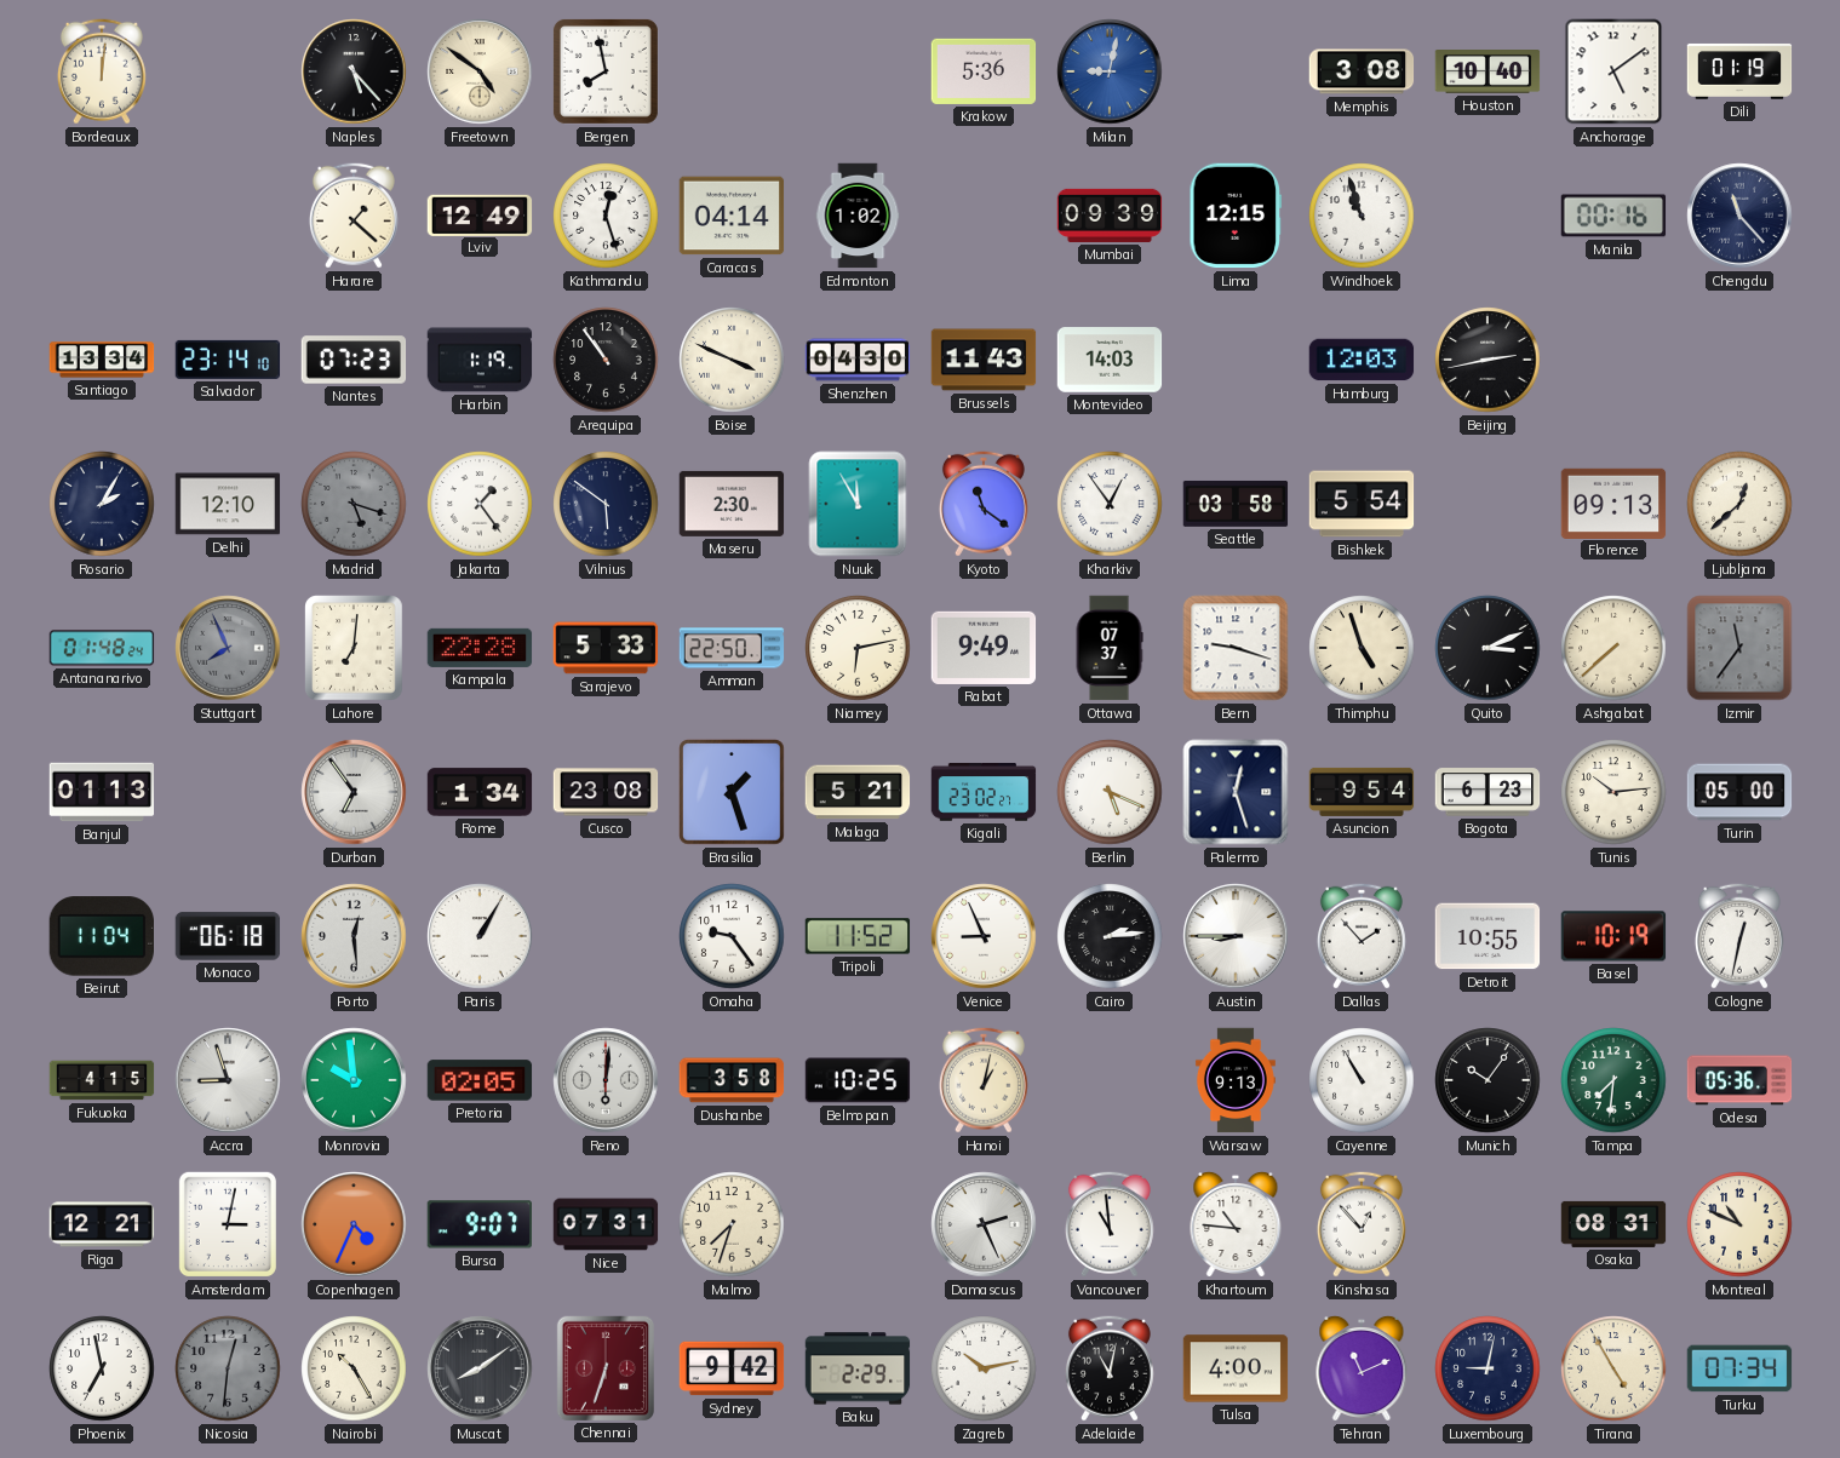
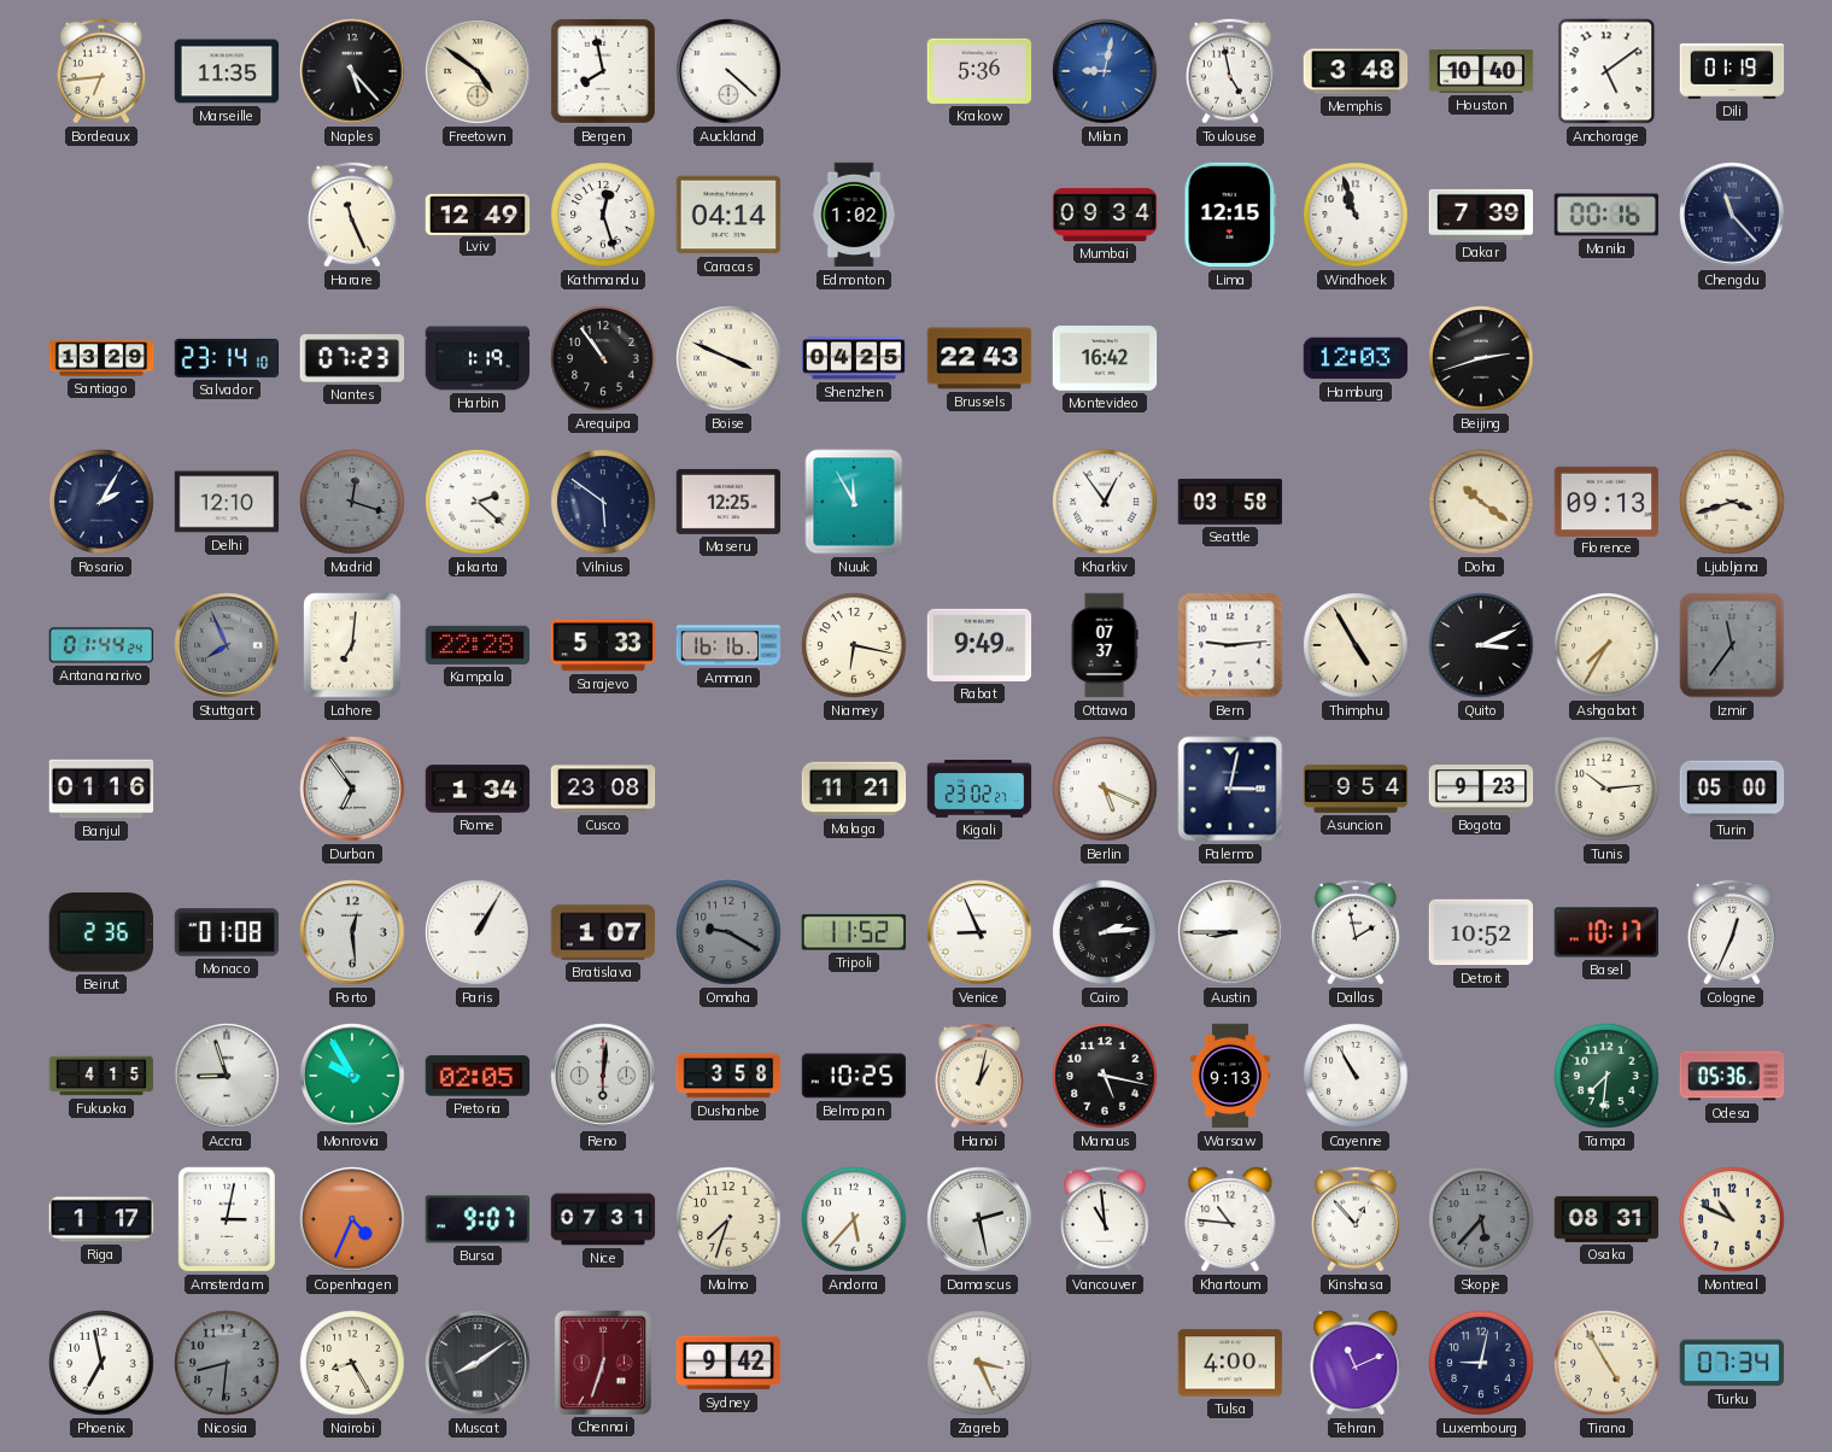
Bordeaux: 12:01 -> 6:44 (101, 71)
Marseille: none -> 11:35 (227, 71)
Auckland: none -> 4:22 (728, 71)
Toulouse: none -> 4:58 (1230, 71)
Memphis: 3:08 -> 3:48 (1356, 71)
Harare: 1:22 -> 11:26 (352, 215)
Mumbai: 09:39 -> 09:34 (1105, 215)
Dakar: none -> 7:39 (1481, 215)
Santiago: 13:34 -> 13:29 (101, 358)
Shenzhen: 04:30 -> 04:25 (854, 358)
Brussels: 11:43 -> 22:43 (979, 358)
Montevideo: 14:03 -> 16:42 (1105, 358)
Beijing: 2:43 -> 2:42 (1481, 358)
Madrid: 5:18 -> 12:18 (352, 502)
Jakarta: 1:24 -> 2:22 (478, 502)
Maseru: 2:30 -> 12:25 (728, 502)
Kyoto: 11:21 -> none (984, 504)
Bishkek: 5:54 -> none (1362, 504)
Doha: none -> 10:21 (1481, 502)
Ljubljana: 12:38 -> 3:42 (1732, 502)
Antananarivo: 01:48 -> 01:44 (101, 645)
Amman: 22:50 -> 16:16 (728, 645)
Niamey: 6:13 -> 6:17 (854, 645)
Bern: 9:18 -> 9:14 (1230, 645)
Thimphu: 4:57 -> 4:55 (1356, 645)
Ashgabat: 7:38 -> 7:35 (1606, 645)
Banjul: 01:13 -> 01:16 (101, 789)
Brasilia: 1:27 -> none (732, 792)
Malaga: 5:21 -> 11:21 (854, 789)
Palermo: 12:27 -> 3:02 (1230, 789)
Bogota: 6:23 -> 9:23 (1481, 789)
Beirut: 11:04 -> 2:36 (100, 932)
Monaco: 06:18 -> 01:08 (227, 932)
Bratislava: none -> 1:07 (603, 932)
Omaha: 9:24 -> 9:20 (728, 932)
Omaha dial: white -> grey (728, 932)
Dallas: 1:53 -> 1:58 (1356, 932)
Detroit: 10:55 -> 10:52 (1481, 932)
Basel: 10:19 -> 10:17 (1606, 932)
Cologne: 12:32 -> 12:34 (1732, 932)
Monrovia: 9:59 -> 9:55 (352, 1076)
Manaus: none -> 5:17 (1105, 1076)
Munich: 10:06 -> none (1488, 1080)
Riga: 12:21 -> 1:17 (101, 1219)
Andorra: none -> 5:37 (854, 1219)
Damascus: 2:26 -> 2:28 (979, 1219)
Skopje: none -> 5:37 (1481, 1219)
Nicosia: 12:31 -> 8:31 (227, 1363)
Nairobi: 10:25 -> 8:25 (352, 1363)
Baku: 2:29 -> none (858, 1368)
Zagreb: 10:13 -> 3:26 (979, 1363)
Adelaide: 11:02 -> none (1110, 1368)
